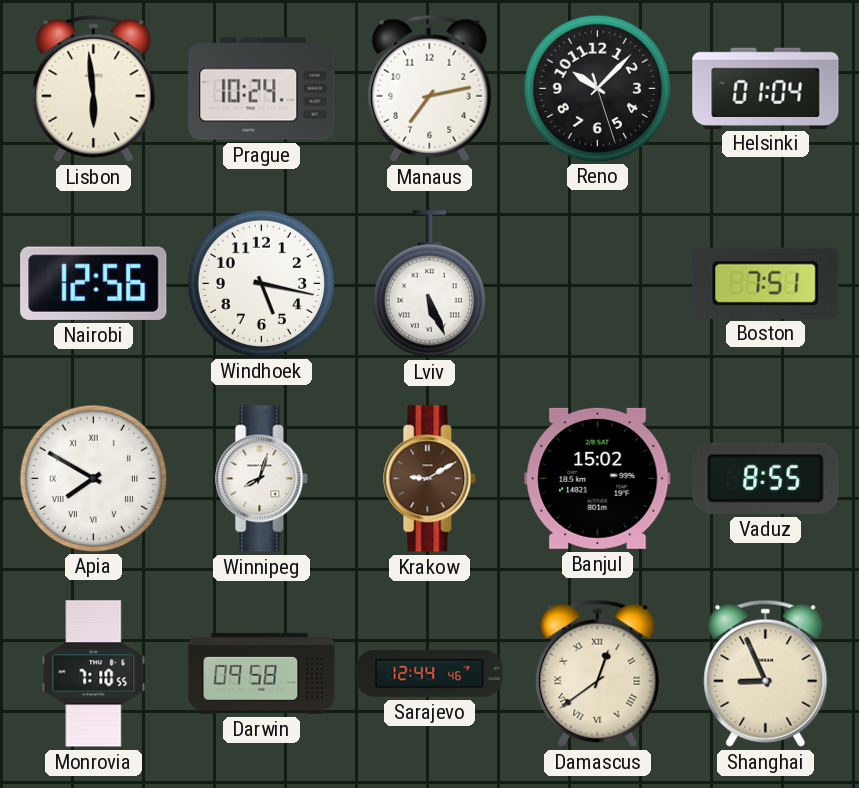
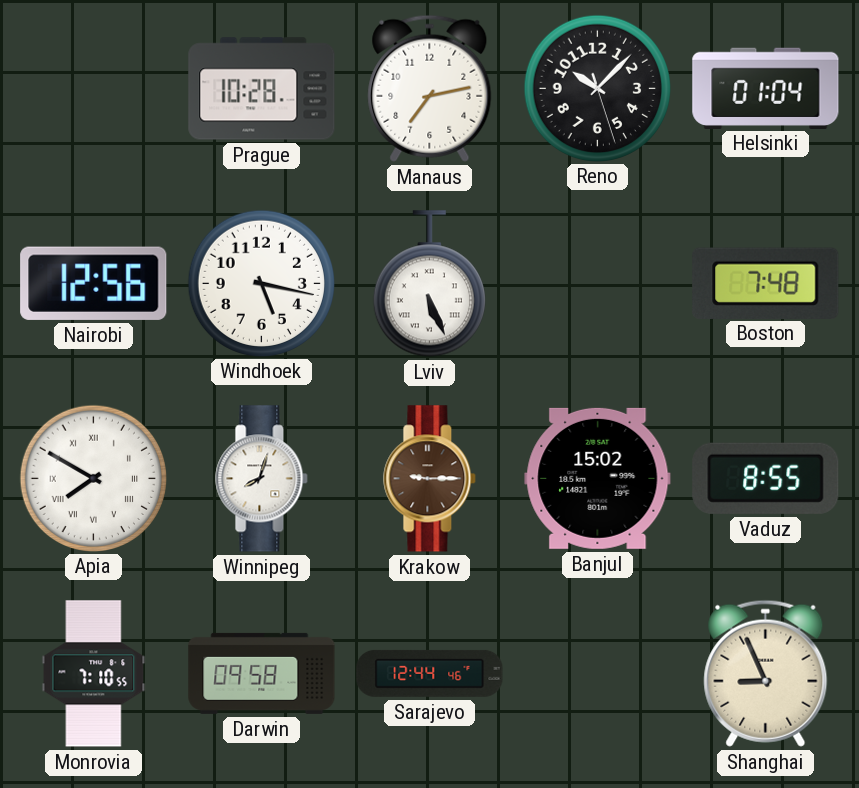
Lisbon: 5:59 -> none (94, 88)
Prague: 10:24 -> 10:28 (262, 89)
Boston: 7:51 -> 7:48 (766, 283)
Krakow: 9:10 -> 9:15 (430, 479)
Damascus: 12:39 -> none (598, 673)
